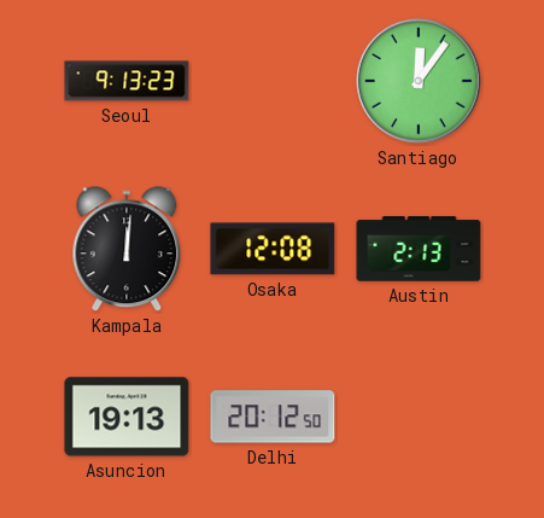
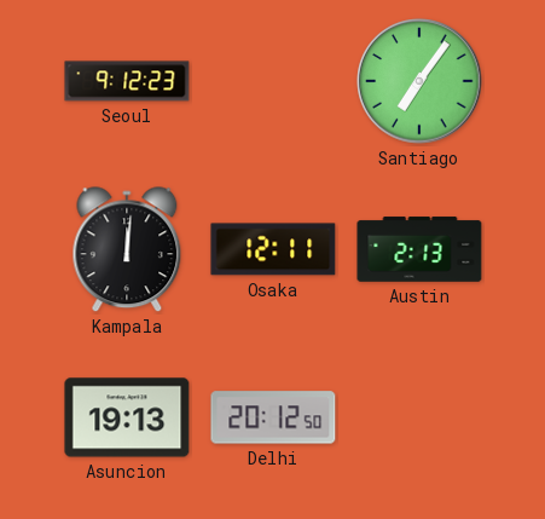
Seoul: 9:13 -> 9:12 (127, 81)
Santiago: 12:06 -> 7:06 (419, 81)
Osaka: 12:08 -> 12:11 (273, 249)
